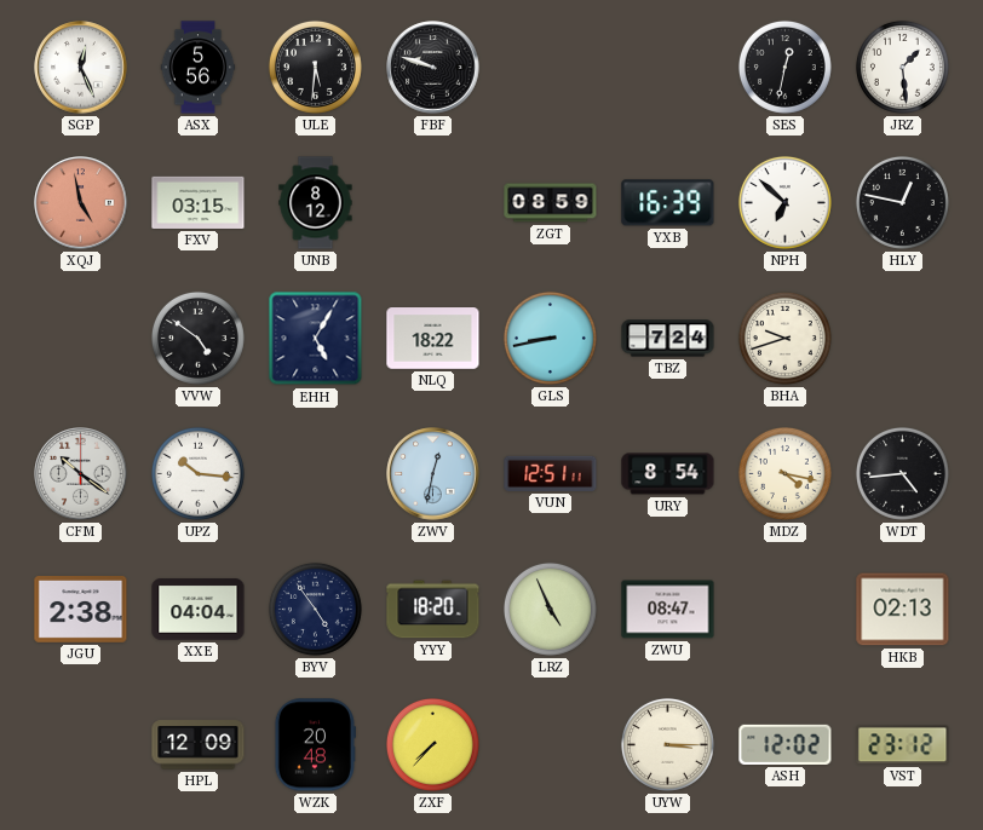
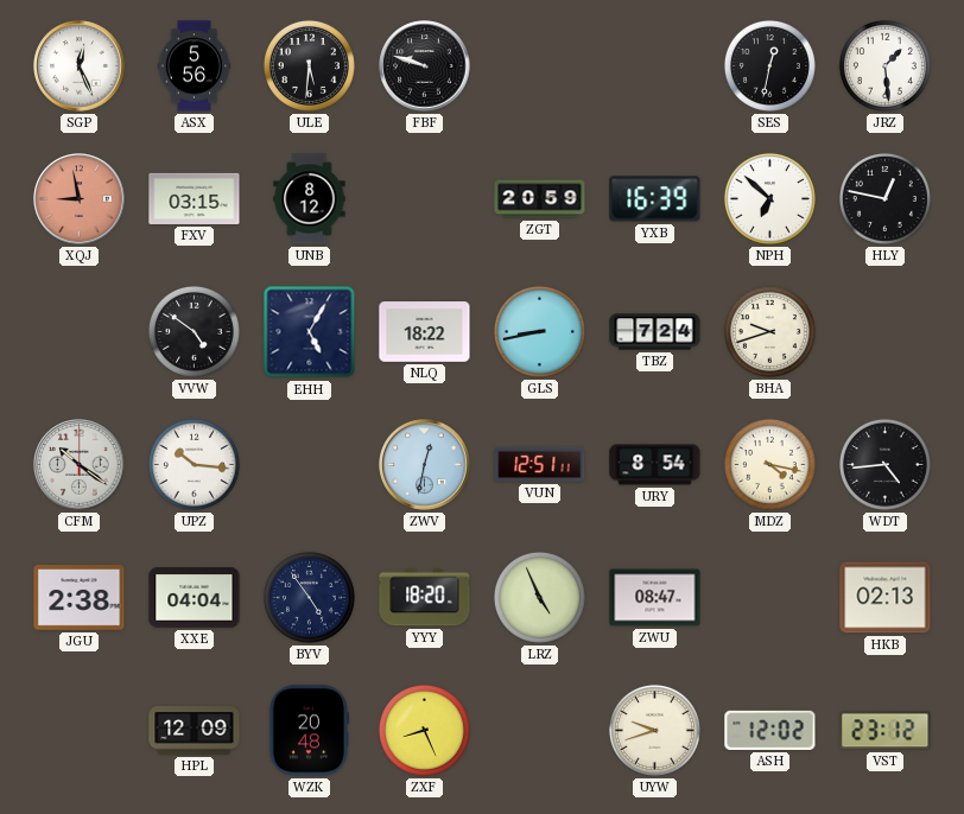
XQJ: 4:58 -> 8:58 (80, 199)
ZGT: 08:59 -> 20:59 (540, 199)
ZXF: 7:37 -> 8:26 (424, 730)
UYW: 3:15 -> 9:42 (654, 730)
